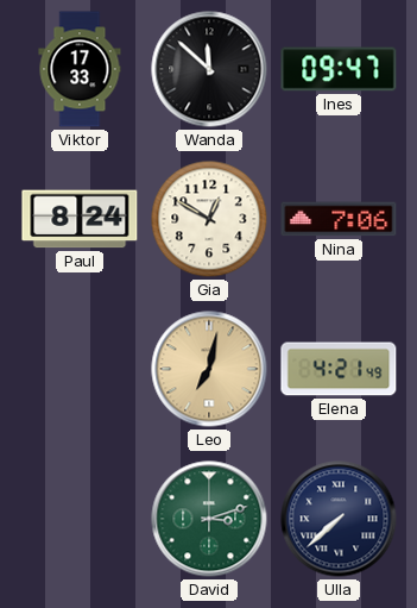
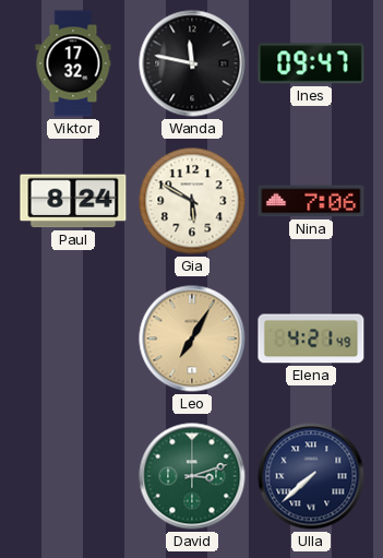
Viktor: 17:33 -> 17:32 (73, 63)
Wanda: 11:52 -> 11:47 (192, 63)
Gia: 12:50 -> 5:50 (192, 201)
Leo: 7:02 -> 7:05 (192, 339)
